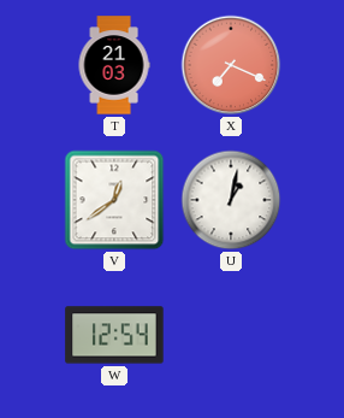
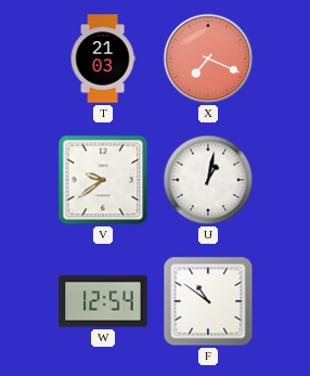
V: 12:39 -> 9:39 (103, 180)
F: none -> 10:51 (208, 301)
